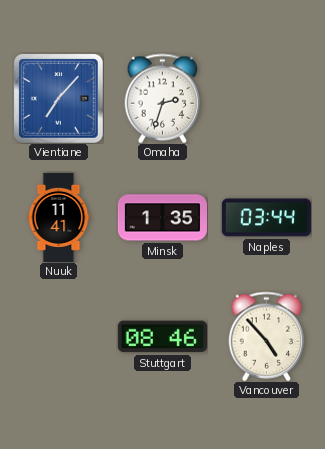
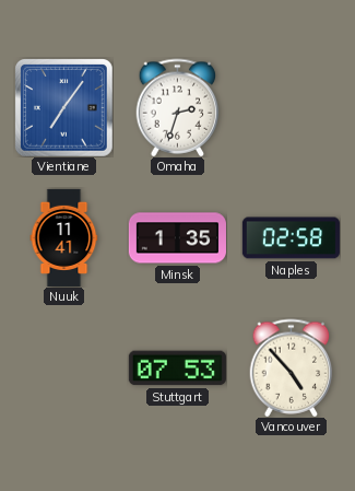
Vientiane: 7:07 -> 7:06 (64, 108)
Naples: 03:44 -> 02:58 (291, 238)
Stuttgart: 08:46 -> 07:53 (177, 369)
